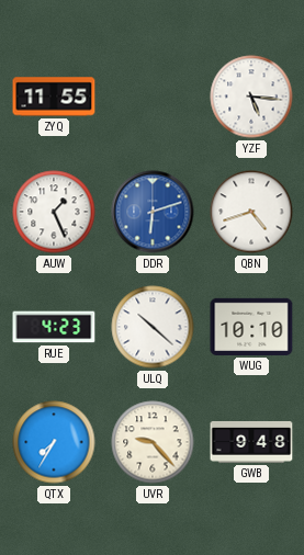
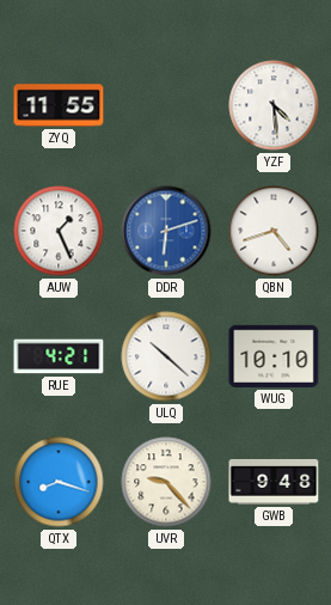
YZF: 5:16 -> 4:29 (274, 105)
RUE: 4:23 -> 4:21 (59, 356)
QTX: 7:35 -> 8:18 (59, 482)
